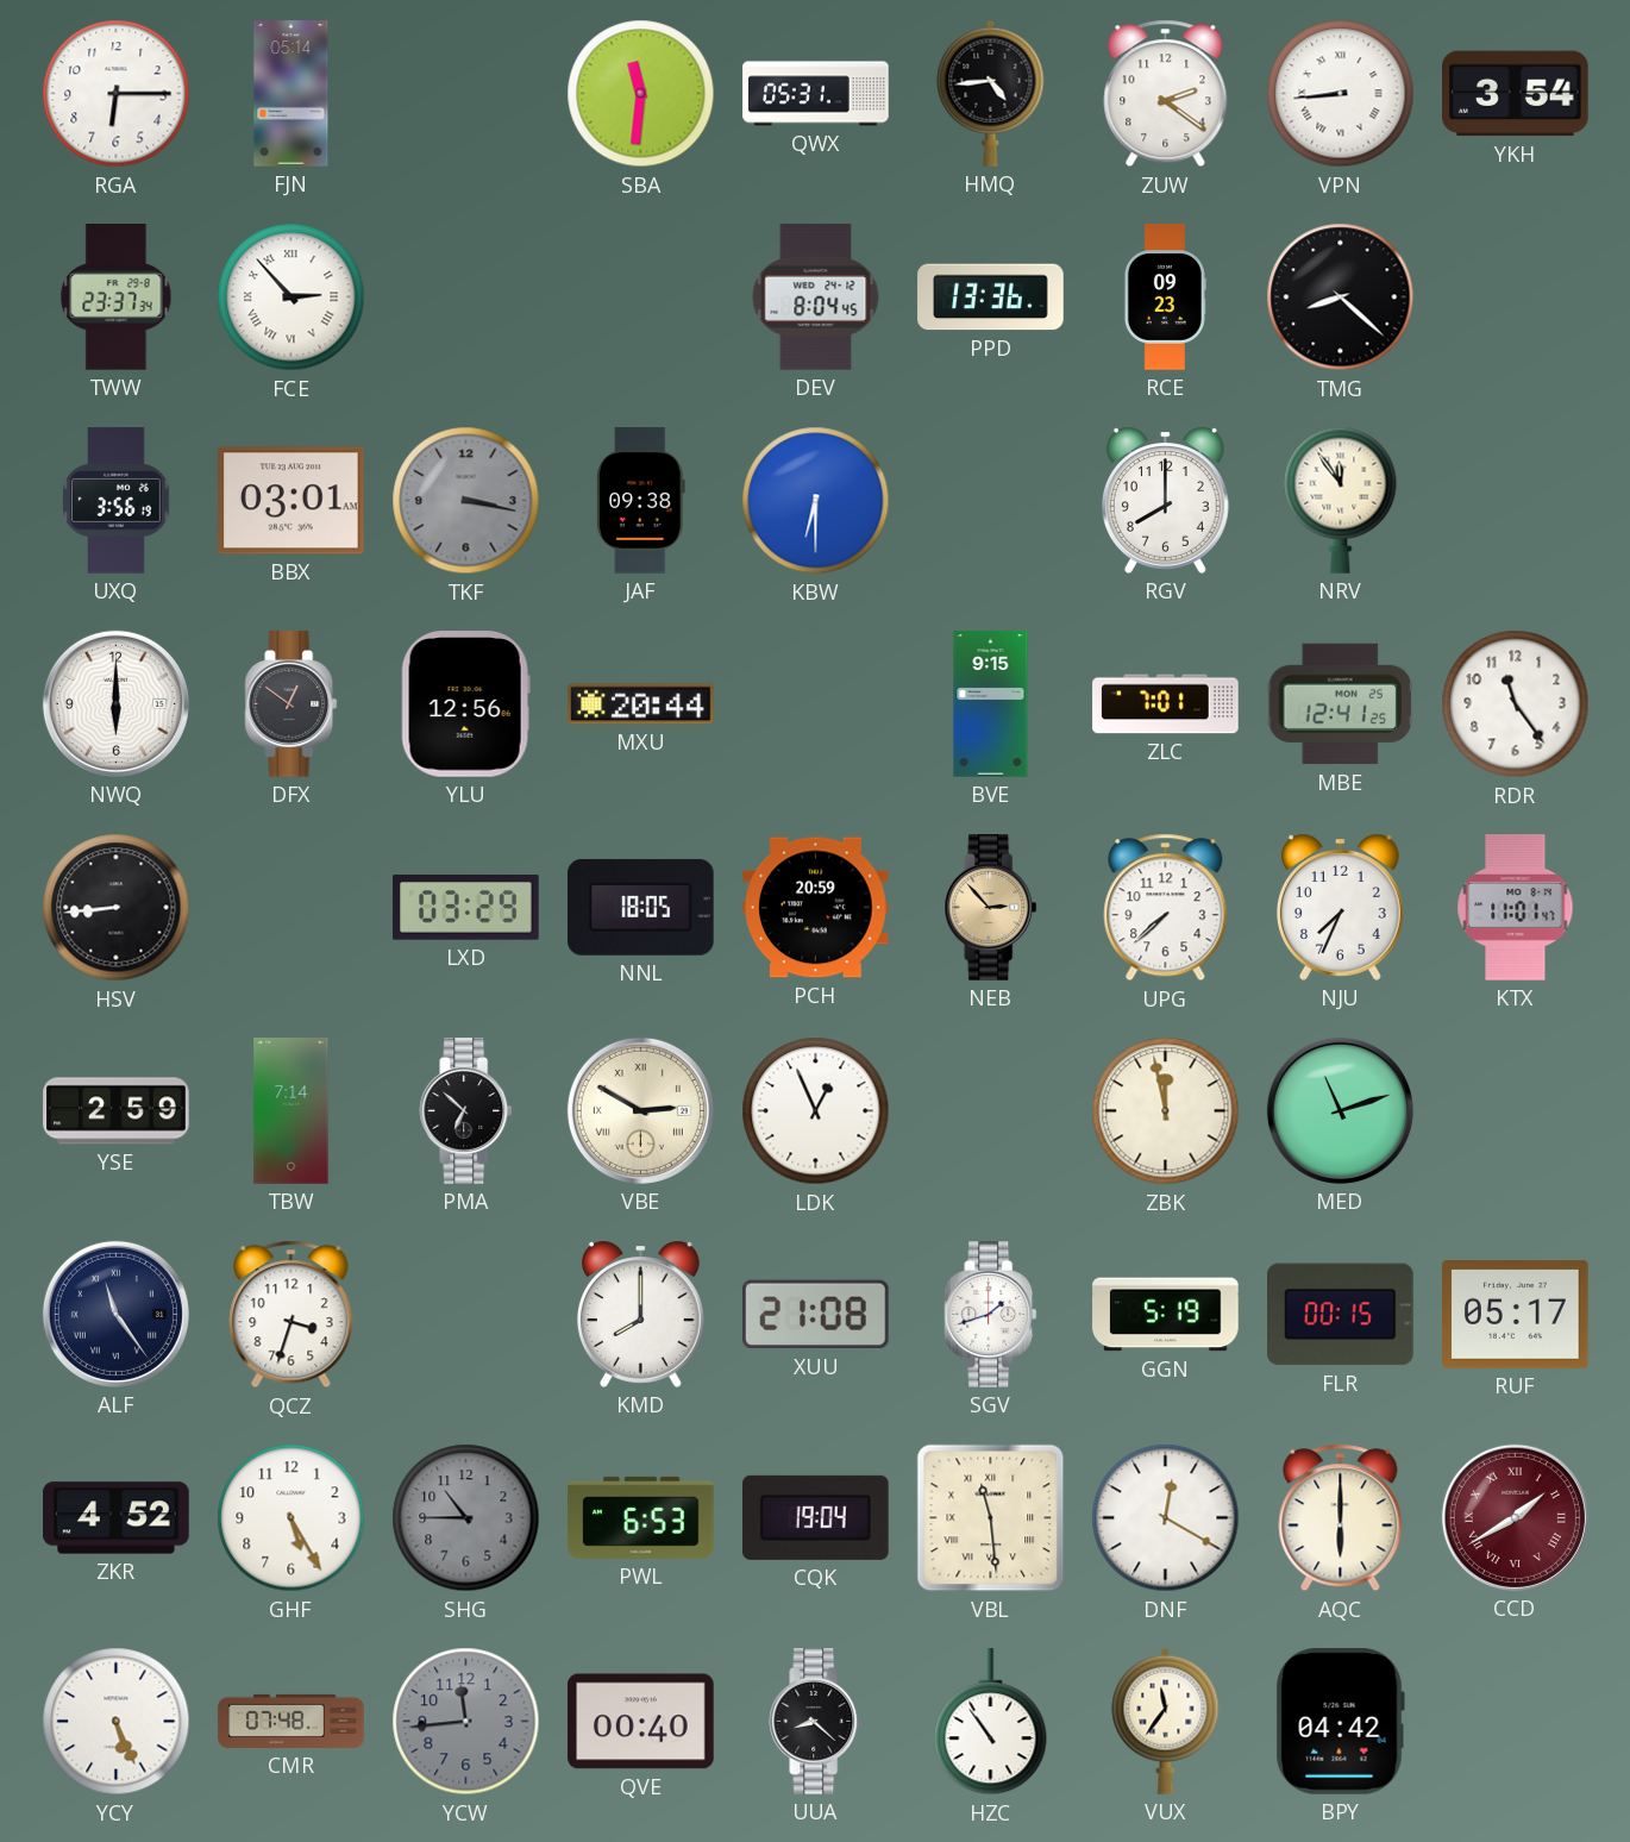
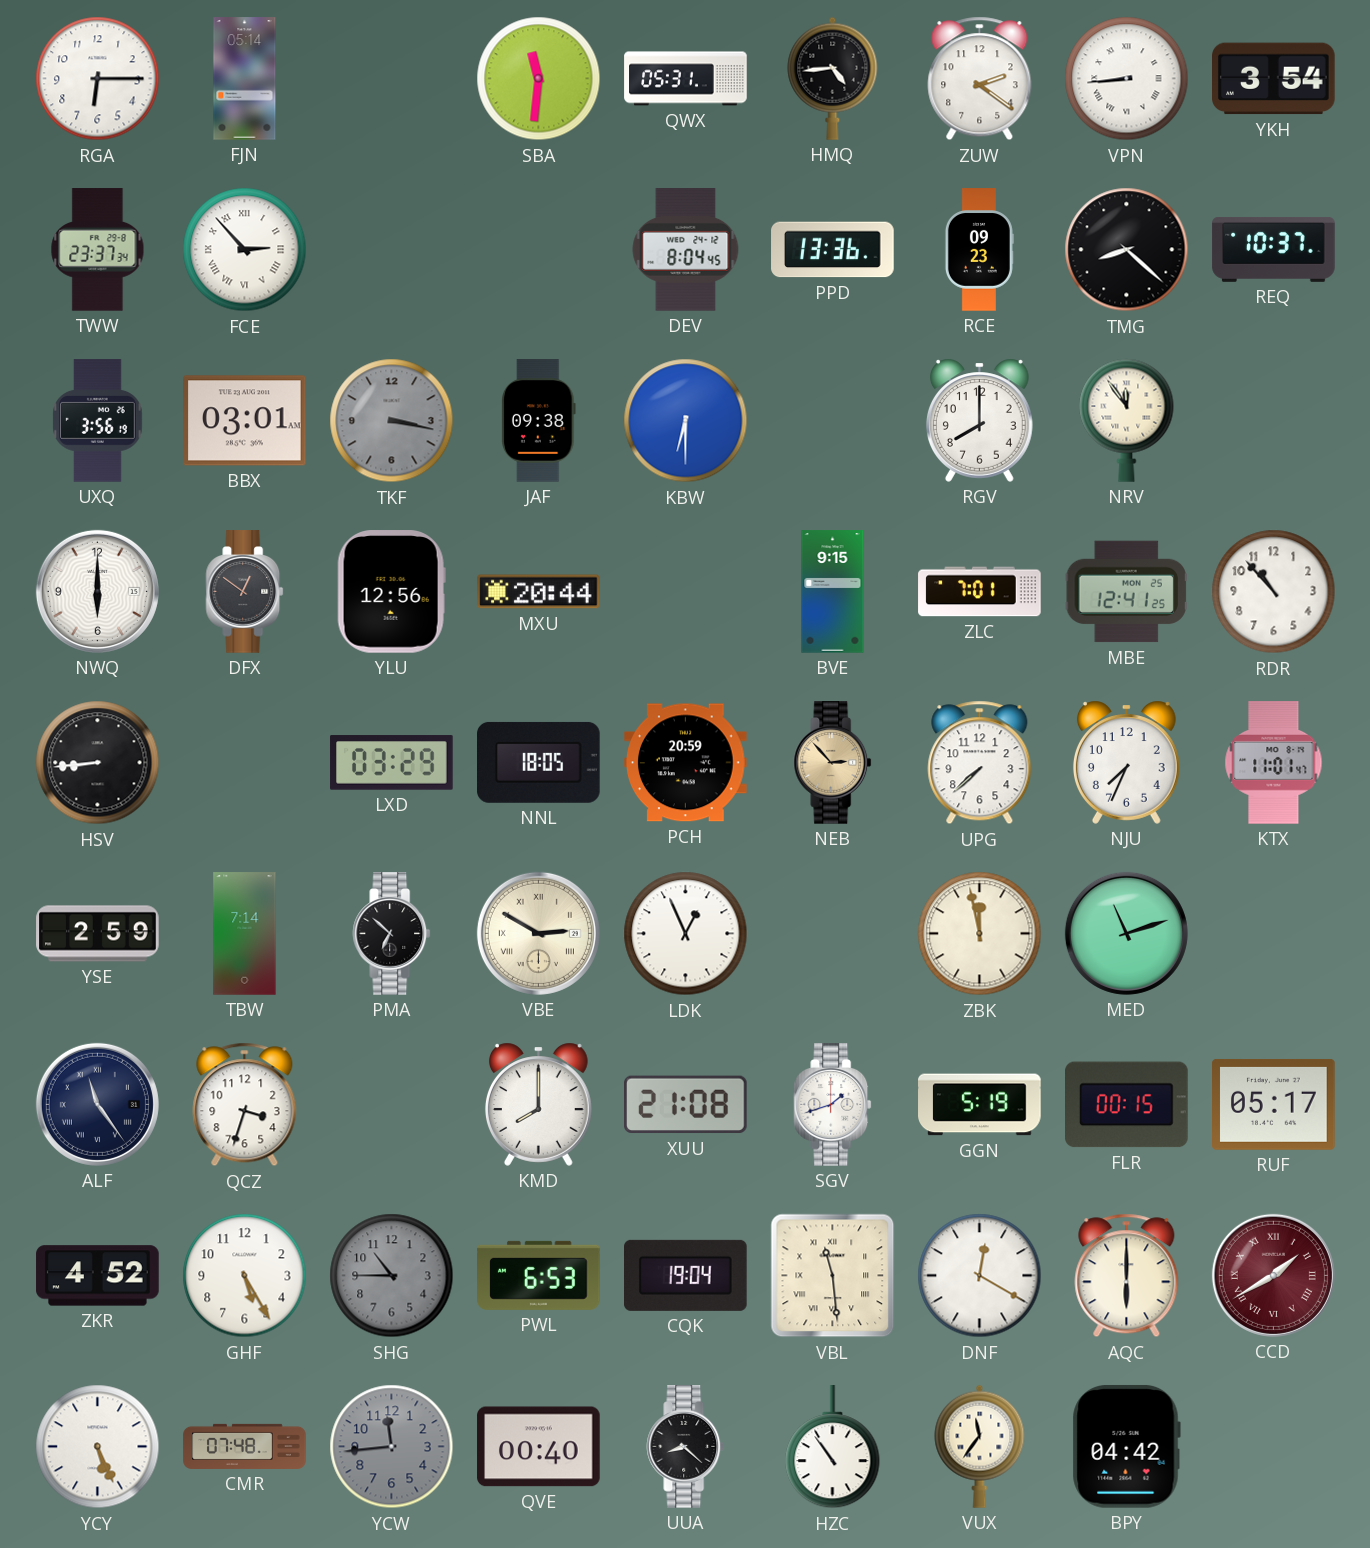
REQ: none -> 10:37 (1274, 249)
RDR: 11:24 -> 10:53 (1274, 592)
